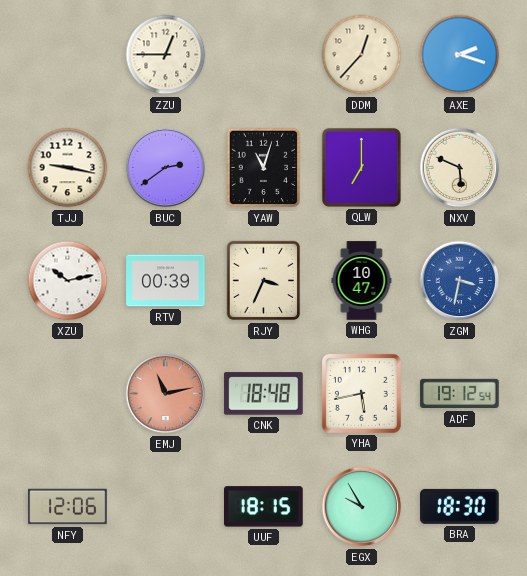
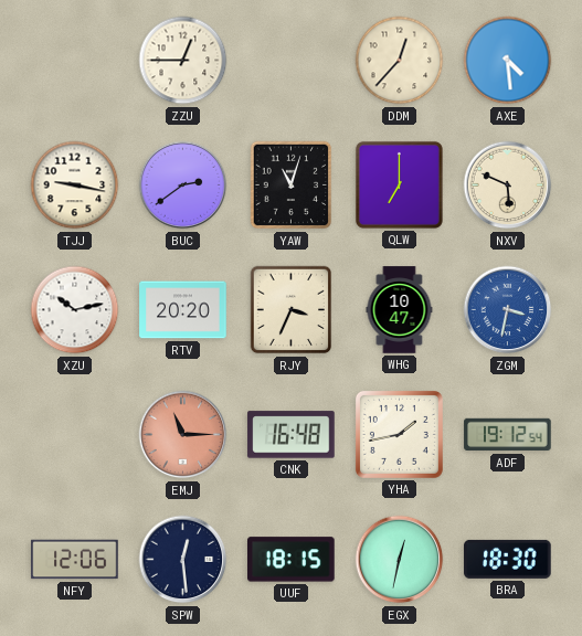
AXE: 2:18 -> 4:29 (508, 61)
RTV: 00:39 -> 20:20 (183, 310)
EMJ: 11:13 -> 11:15 (183, 435)
CNK: 18:48 -> 16:48 (292, 435)
YHA: 5:43 -> 1:43 (399, 434)
SPW: none -> 12:29 (183, 560)
EGX: 9:55 -> 12:32 (400, 560)
